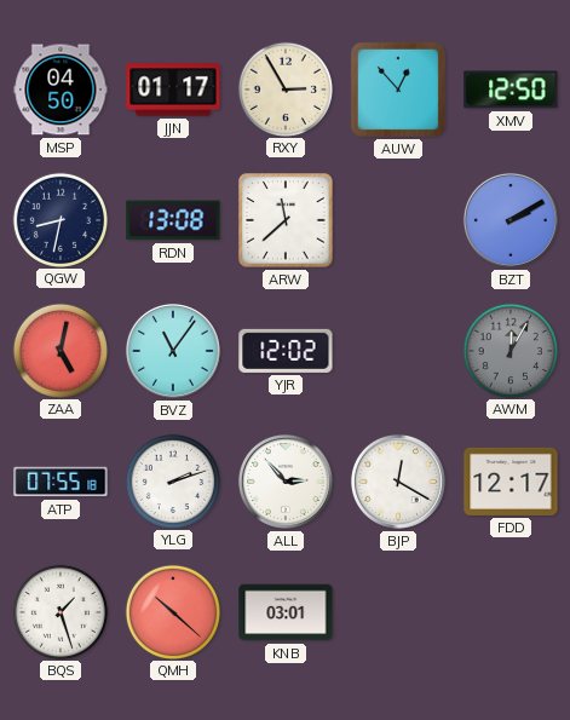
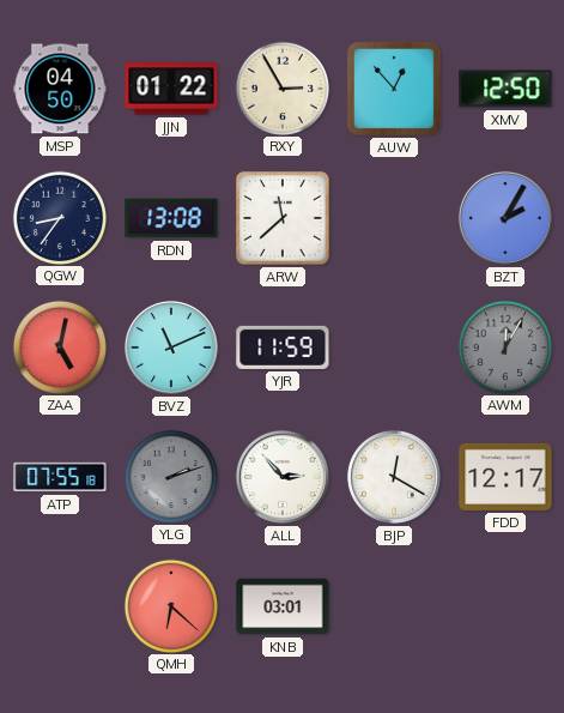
JJN: 01:17 -> 01:22 (171, 89)
QGW: 8:32 -> 8:36 (59, 217)
BZT: 2:10 -> 2:05 (505, 218)
BVZ: 11:06 -> 11:11 (171, 348)
YJR: 12:02 -> 11:59 (283, 348)
YLG dial: white -> grey (170, 476)
BQS: 1:27 -> none (59, 611)
QMH: 10:22 -> 6:22 (170, 605)
